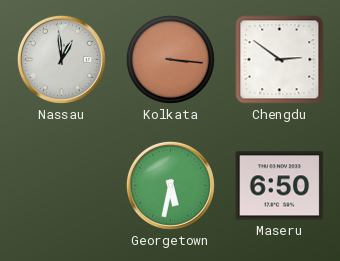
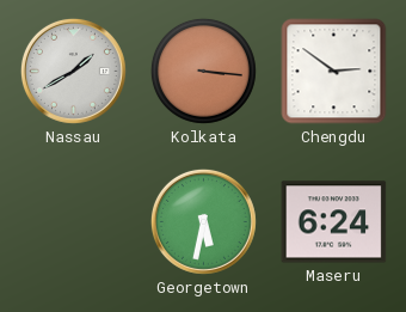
Nassau: 12:59 -> 1:40 (73, 71)
Maseru: 6:50 -> 6:24 (334, 222)
